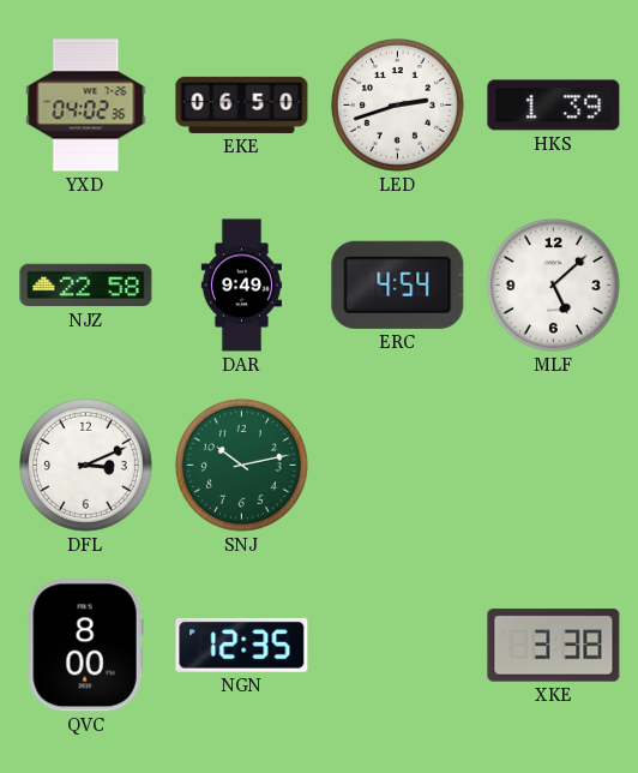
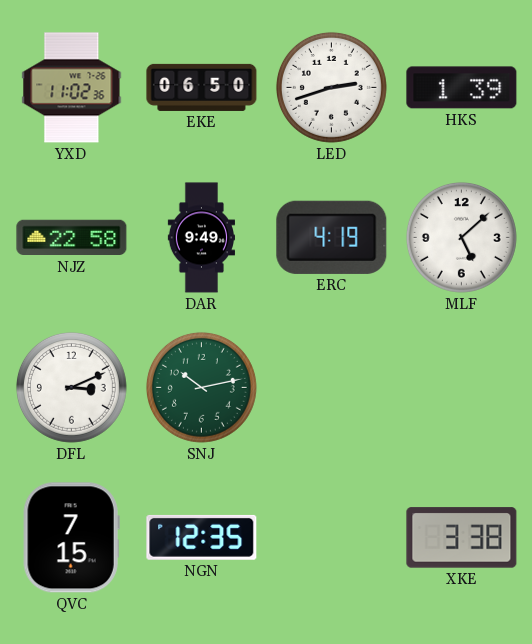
YXD: 04:02 -> 11:02 (72, 88)
ERC: 4:54 -> 4:19 (332, 237)
QVC: 8:00 -> 7:15 (71, 538)
